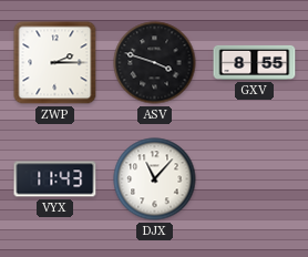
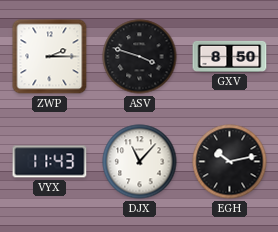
GXV: 8:55 -> 8:50 (230, 56)
EGH: none -> 10:13 (230, 162)
